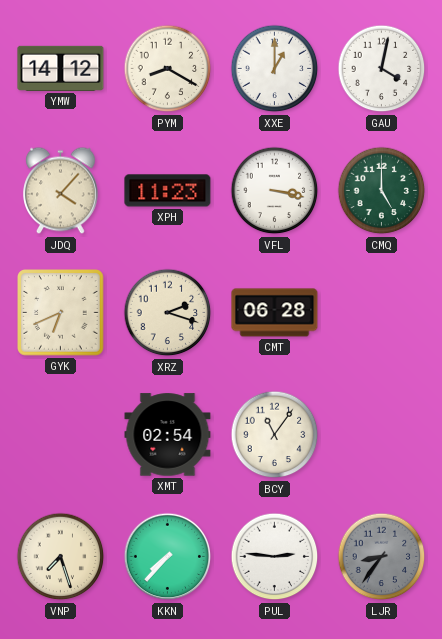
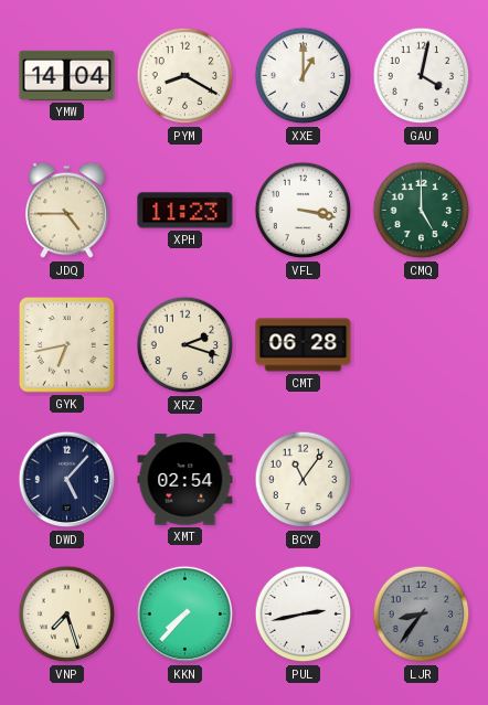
YMW: 14:12 -> 14:04 (67, 75)
JDQ: 4:07 -> 4:45 (67, 211)
GYK: 6:41 -> 6:43 (67, 345)
DWD: none -> 5:07 (67, 480)
PUL: 2:46 -> 2:43 (304, 615)
